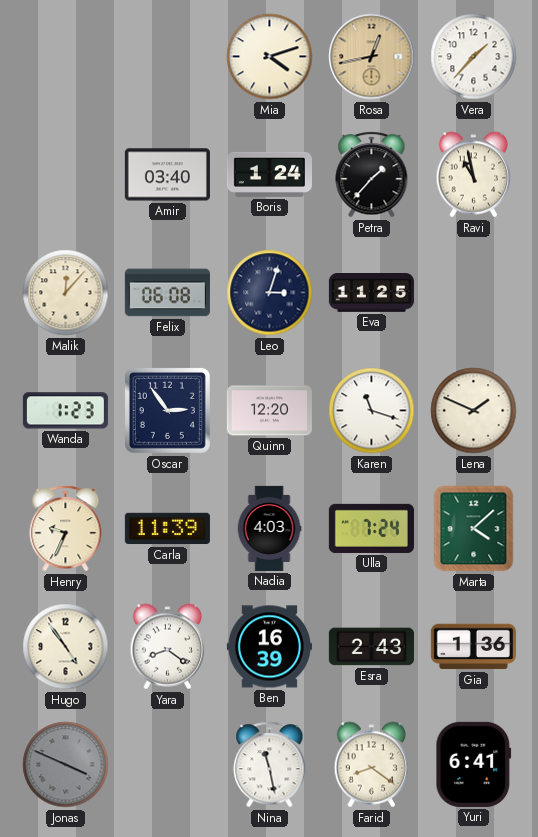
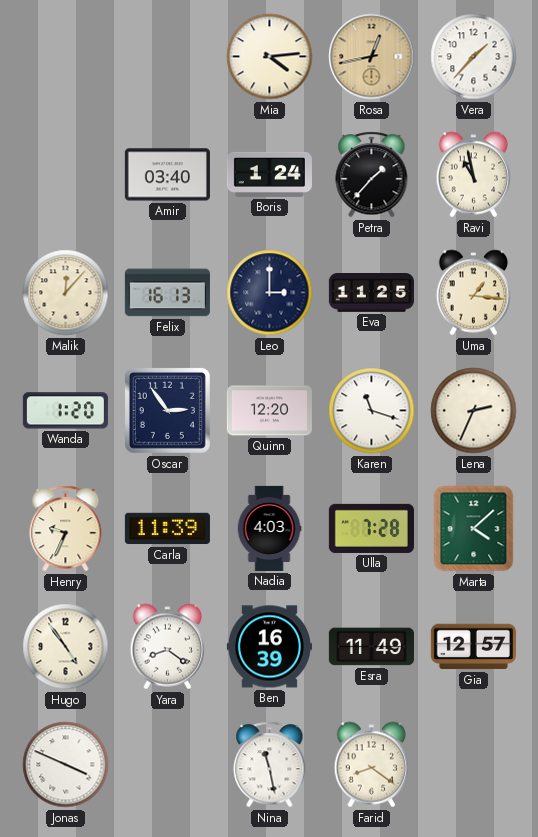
Mia: 4:12 -> 4:14 (270, 57)
Felix: 06:08 -> 16:13 (167, 293)
Leo: 3:03 -> 3:00 (270, 293)
Uma: none -> 1:16 (474, 293)
Wanda: 1:23 -> 1:20 (65, 411)
Lena: 1:49 -> 2:34 (474, 411)
Ulla: 7:24 -> 7:28 (371, 528)
Esra: 2:43 -> 11:49 (371, 647)
Gia: 1:36 -> 12:57 (473, 647)
Jonas dial: grey -> white (66, 765)
Yuri: 6:41 -> none (474, 764)
